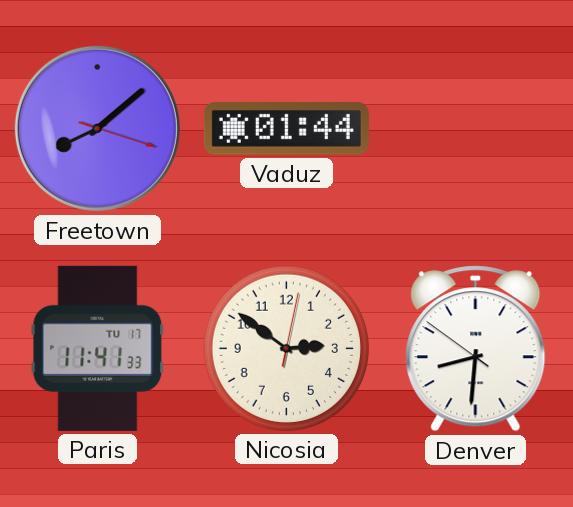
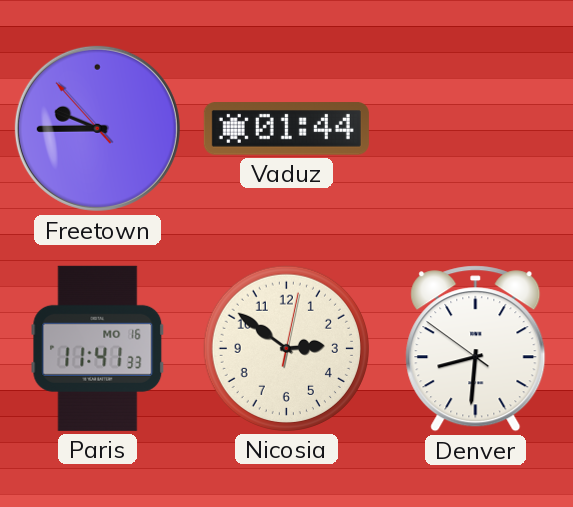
Freetown: 8:08 -> 9:44 (97, 128)
Paris date: TU 17 -> MO 16 (98, 348)
